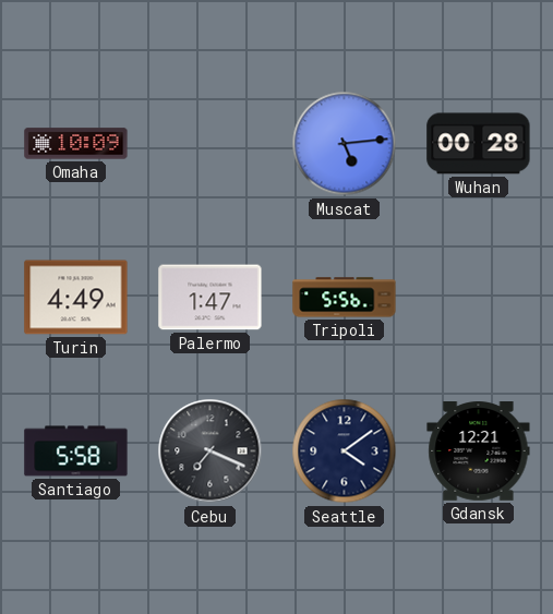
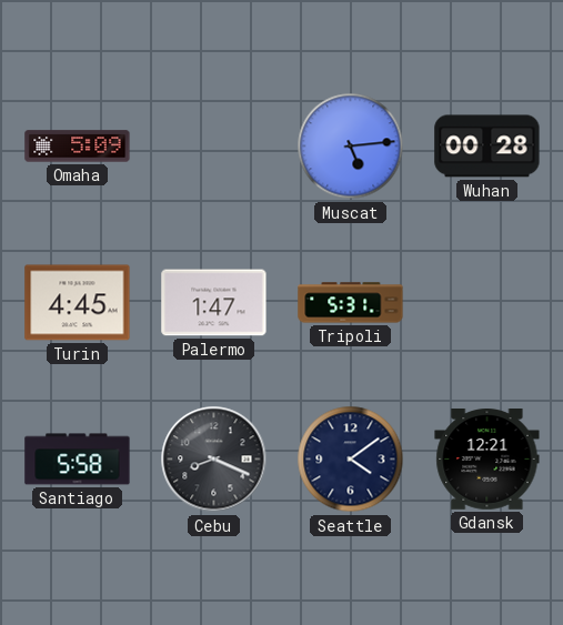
Omaha: 10:09 -> 5:09 (78, 147)
Turin: 4:49 -> 4:45 (78, 303)
Tripoli: 5:56 -> 5:31 (351, 303)
Cebu: 7:19 -> 8:19 (214, 460)
